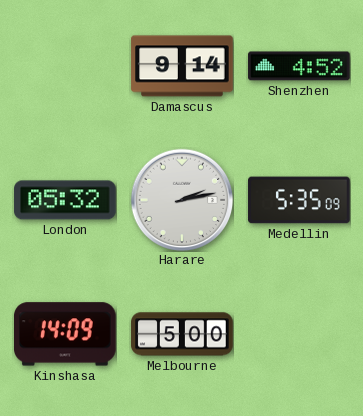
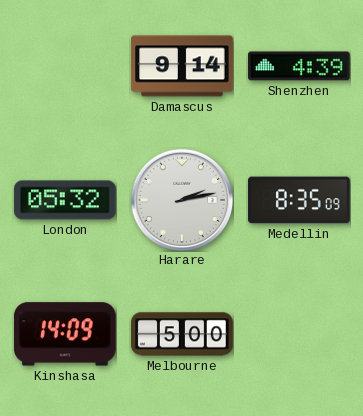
Shenzhen: 4:52 -> 4:39 (299, 66)
Medellin: 5:35 -> 8:35 (299, 200)
